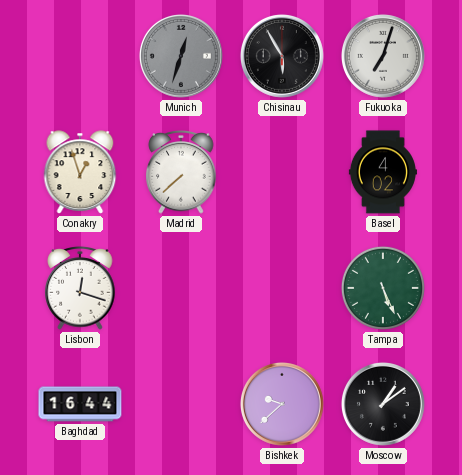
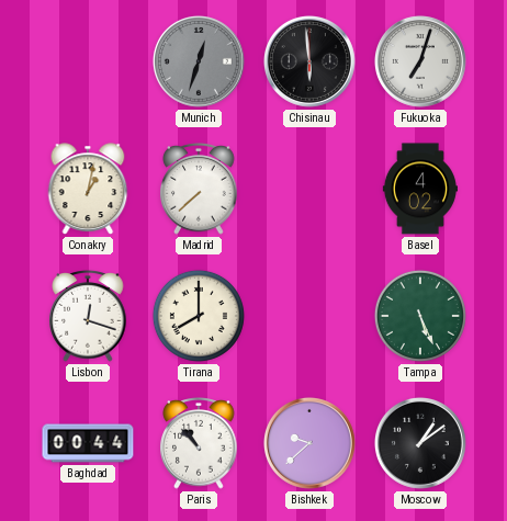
Chisinau: 5:55 -> 5:59 (309, 61)
Conakry: 12:57 -> 1:02 (88, 189)
Tirana: none -> 8:00 (199, 316)
Baghdad: 16:44 -> 00:44 (88, 443)
Paris: none -> 10:53 (199, 444)
